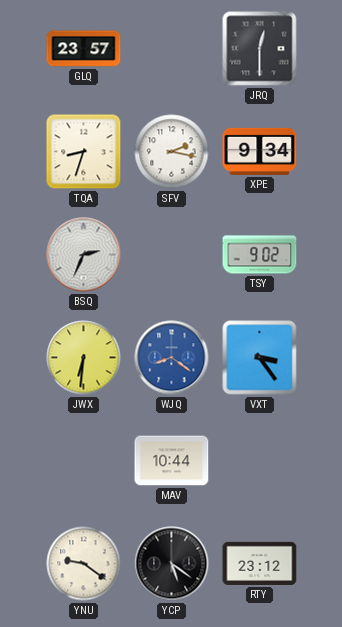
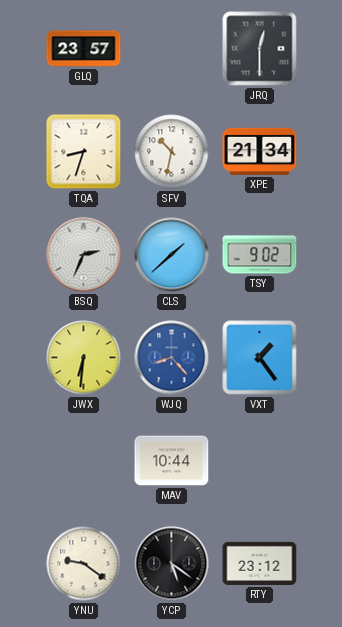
SFV: 2:17 -> 10:32 (172, 152)
XPE: 9:34 -> 21:34 (260, 151)
CLS: none -> 1:38 (172, 255)
WJQ: 8:21 -> 8:23 (172, 358)
VXT: 3:24 -> 1:24 (260, 358)
